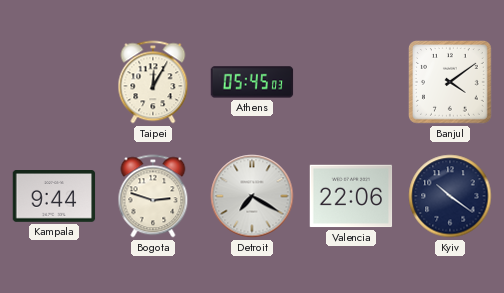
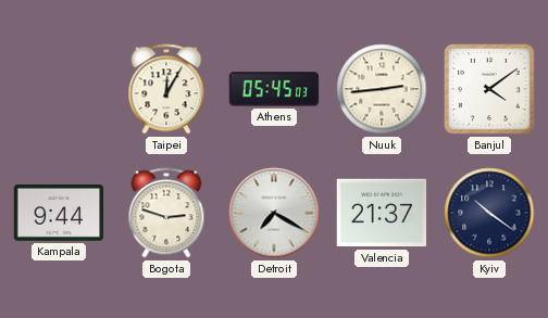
Nuuk: none -> 2:44 (382, 89)
Valencia: 22:06 -> 21:37 (382, 213)
